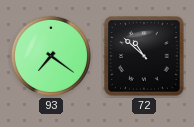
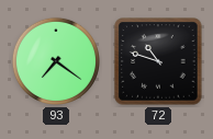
72: 10:52 -> 10:48 (158, 61)
